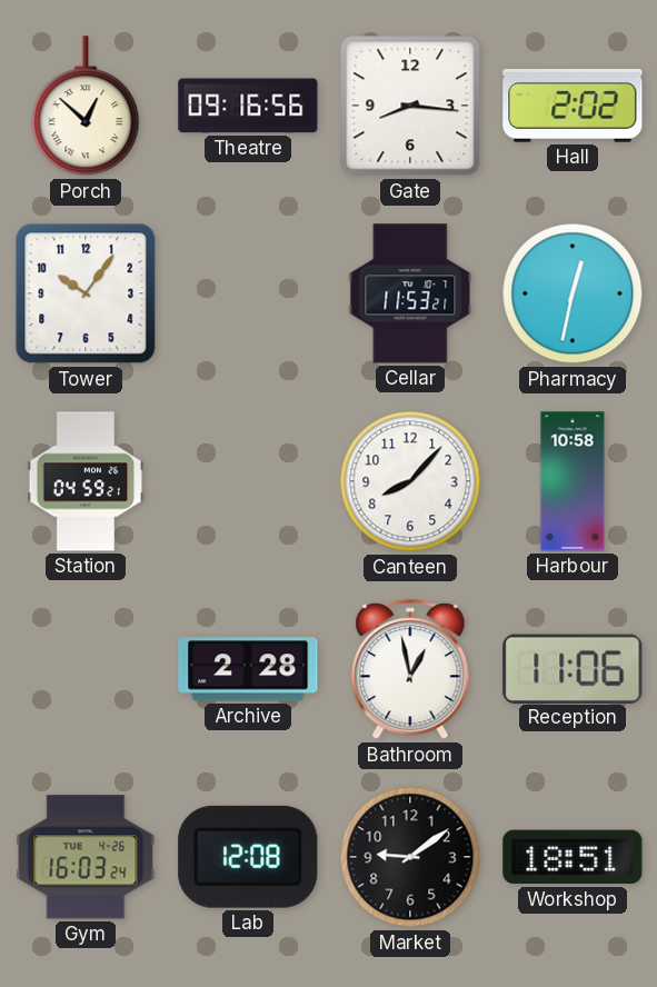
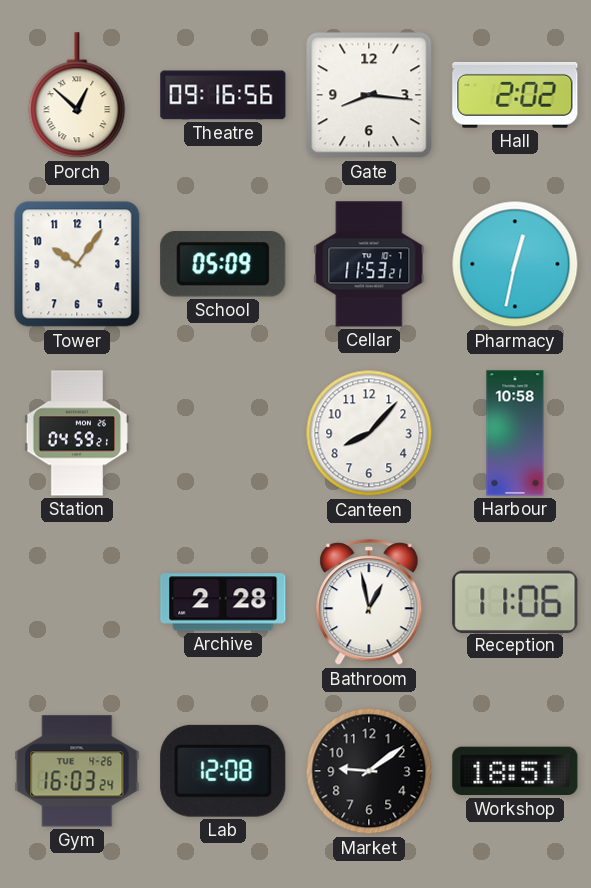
School: none -> 05:09 (223, 264)
